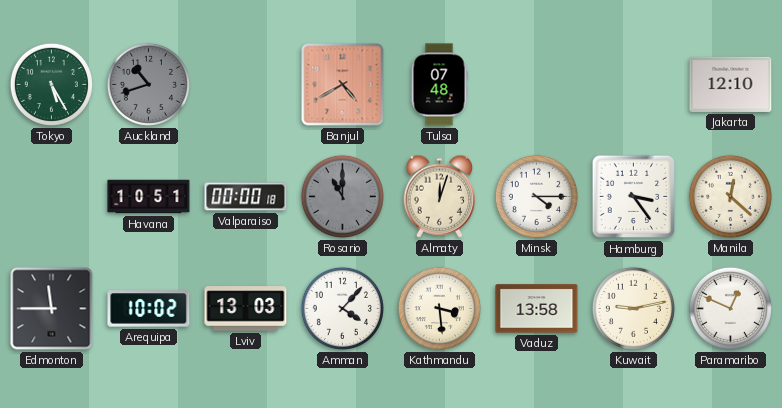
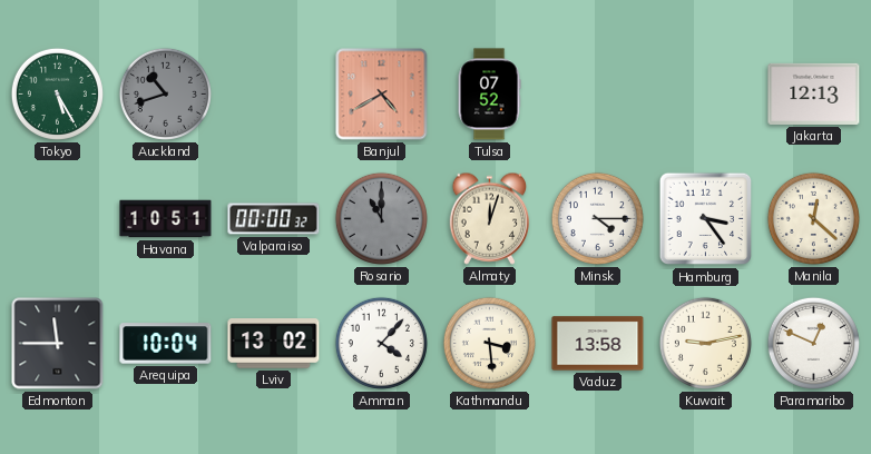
Tulsa: 07:48 -> 07:52 (489, 95)
Jakarta: 12:10 -> 12:13 (814, 93)
Valparaiso: 00:00:18 -> 00:00:32 (274, 219)
Arequipa: 10:02 -> 10:04 (166, 344)
Lviv: 13:03 -> 13:02 (274, 344)
